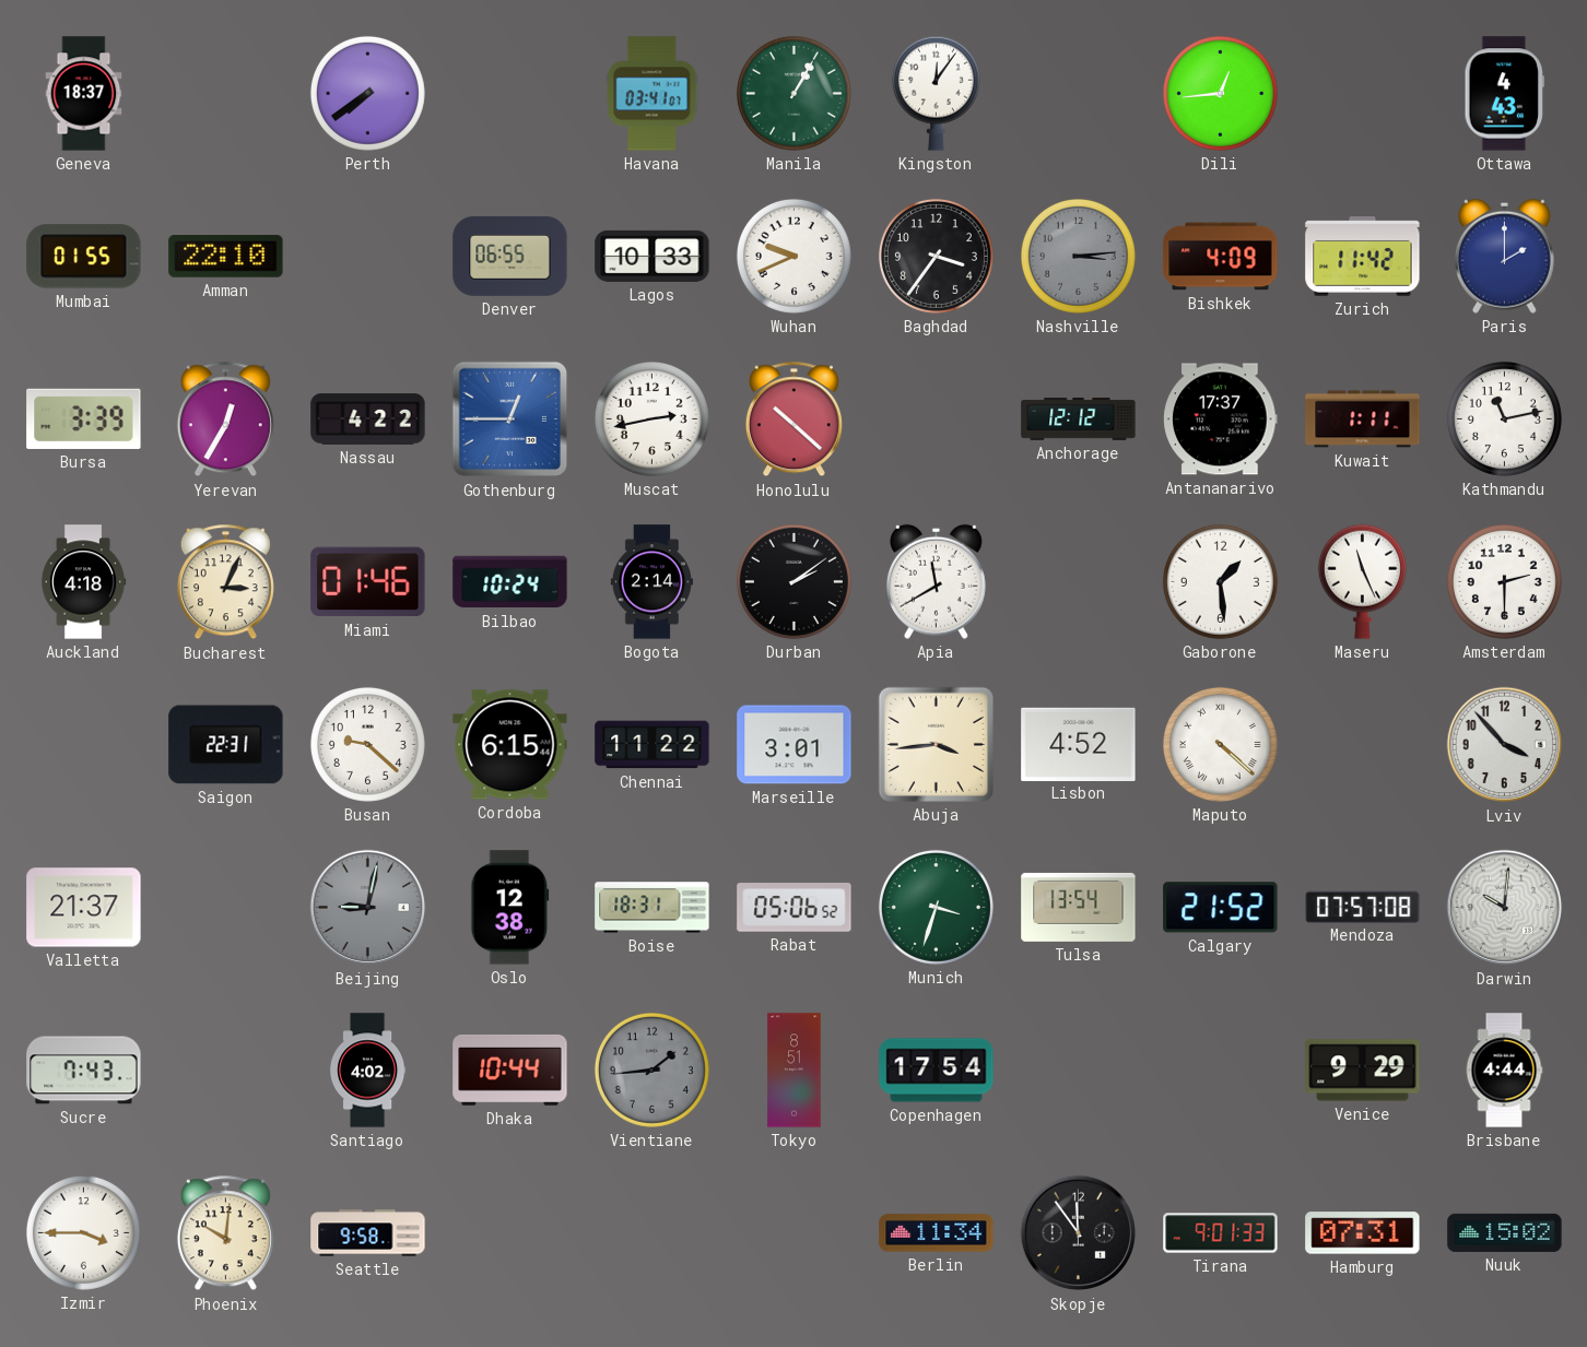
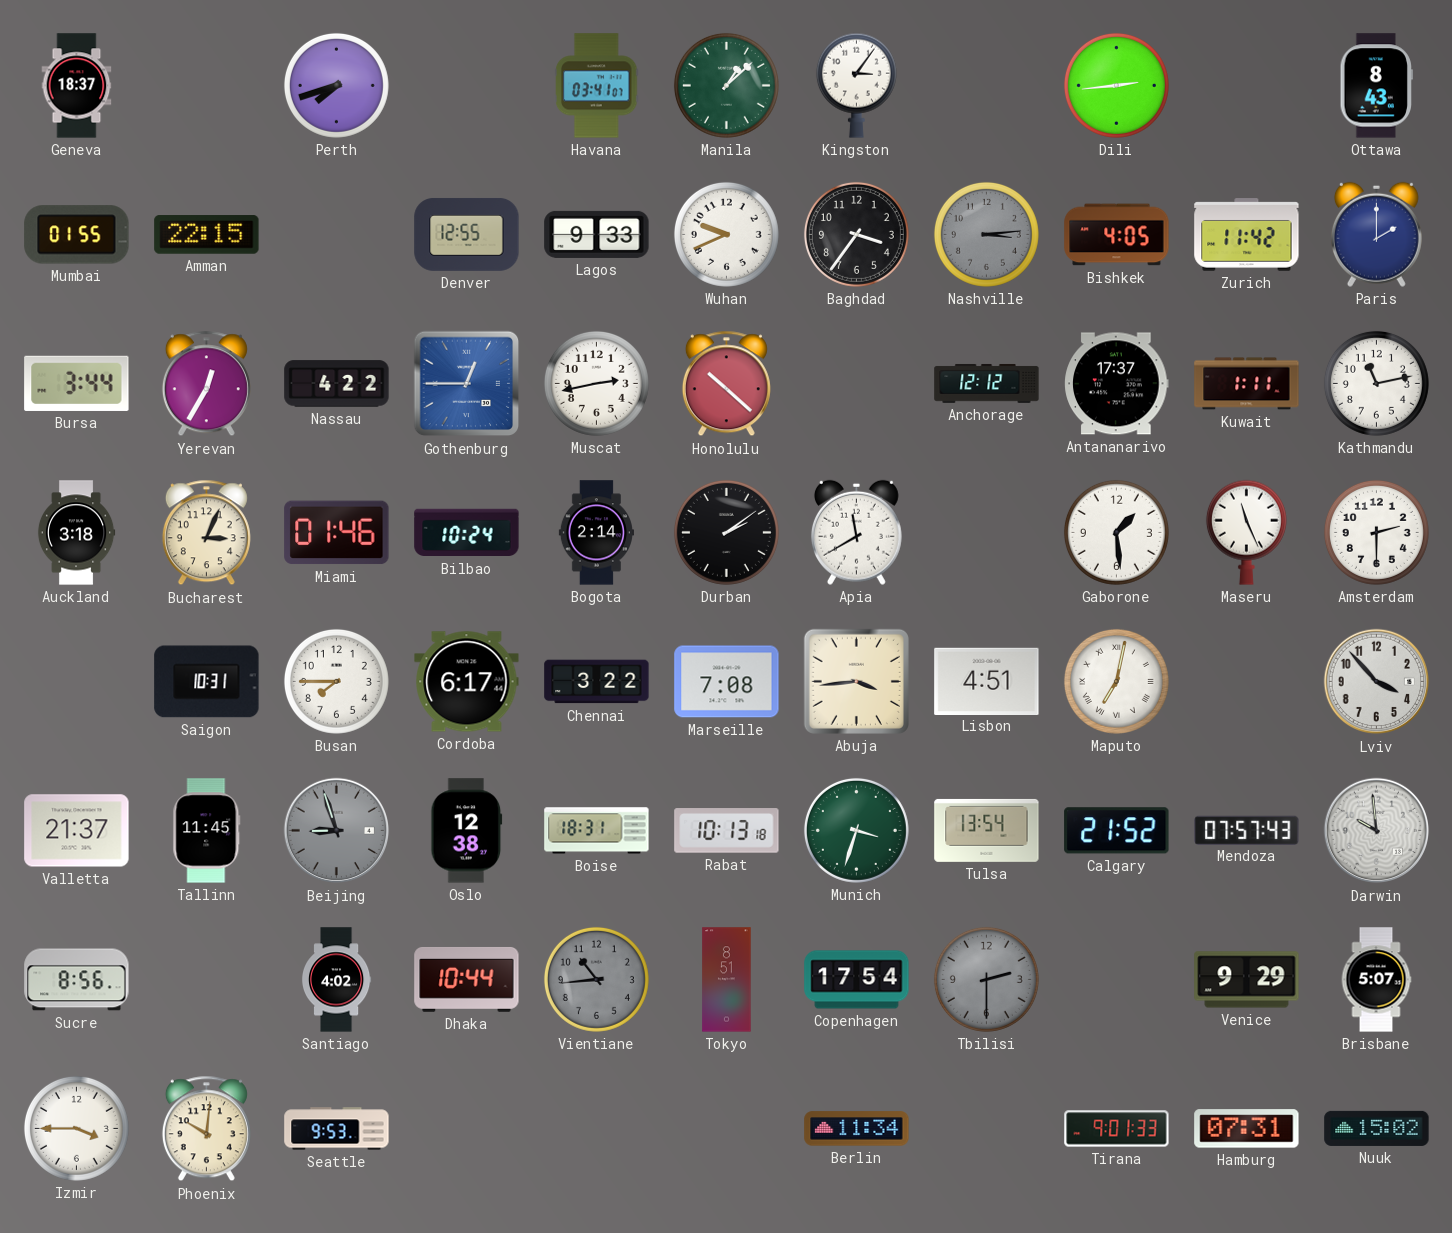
Perth: 7:39 -> 7:42 (336, 85)
Manila: 1:05 -> 1:08 (726, 85)
Kingston: 12:06 -> 3:06 (856, 85)
Dili: 12:44 -> 2:44 (1116, 85)
Ottawa: 4:43 -> 8:43 (1376, 86)
Amman: 22:10 -> 22:15 (207, 235)
Denver: 06:55 -> 12:55 (467, 234)
Lagos: 10:33 -> 9:33 (597, 234)
Bishkek: 4:09 -> 4:05 (1117, 235)
Bursa: 3:39 -> 3:44 (77, 383)
Auckland: 4:18 -> 3:18 (76, 533)
Saigon: 22:31 -> 10:31 (207, 682)
Busan: 9:22 -> 7:45 (336, 681)
Cordoba: 6:15 -> 6:17 (467, 682)
Chennai: 11:22 -> 3:22 (597, 682)
Marseille: 3:01 -> 7:08 (727, 682)
Lisbon: 4:52 -> 4:51 (987, 681)
Maputo: 4:22 -> 7:02 (1116, 681)
Tallinn: none -> 11:45 (207, 831)
Beijing: 9:02 -> 8:57 (337, 831)
Rabat: 05:06 -> 10:13 (727, 831)
Mendoza: 07:57:08 -> 07:57:43 (1247, 830)
Darwin: 10:01 -> 9:59 (1377, 831)
Sucre: 7:43 -> 8:56 (77, 980)
Vientiane: 1:44 -> 10:44 (596, 979)
Tbilisi: none -> 2:30 (986, 979)
Brisbane: 4:44 -> 5:07 (1376, 980)
Seattle: 9:58 -> 9:53 (337, 1129)
Skopje: 11:54 -> none (1079, 1233)
